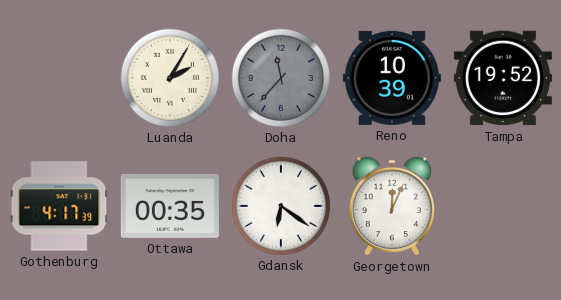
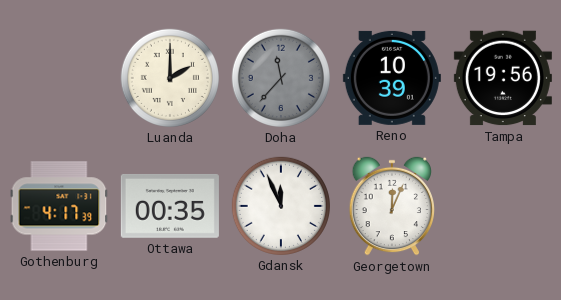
Luanda: 2:05 -> 2:00 (170, 78)
Tampa: 19:52 -> 19:56 (503, 78)
Gdansk: 6:21 -> 11:56 (281, 206)
